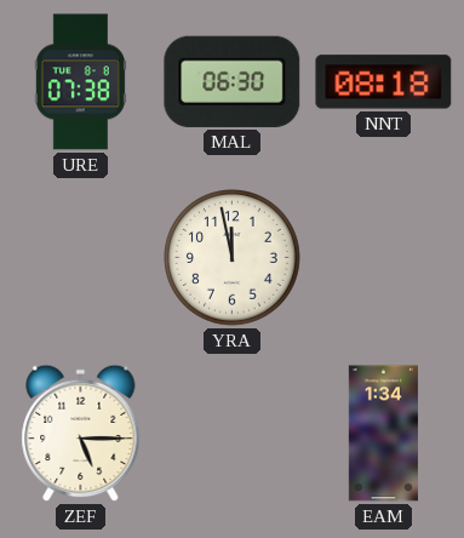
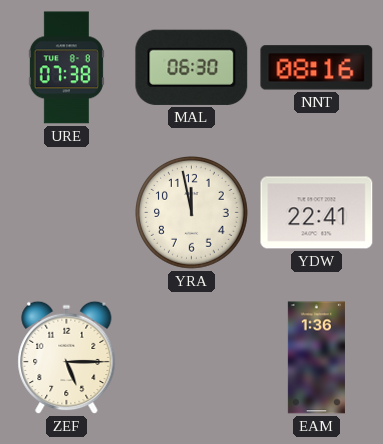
NNT: 08:18 -> 08:16 (317, 68)
YDW: none -> 22:41 (317, 213)
EAM: 1:34 -> 1:36 (316, 358)
